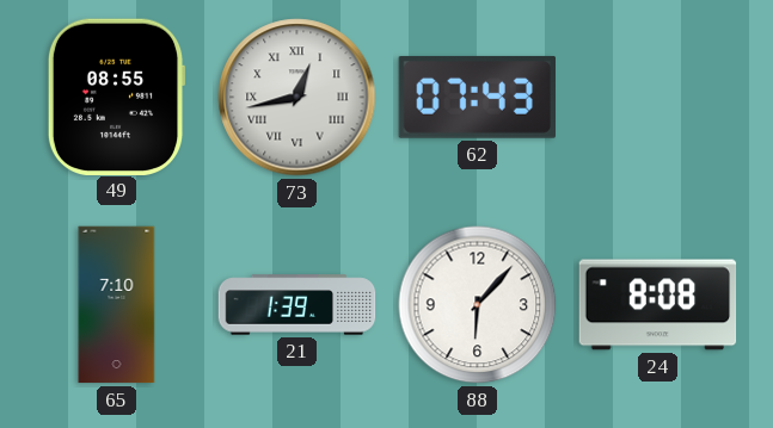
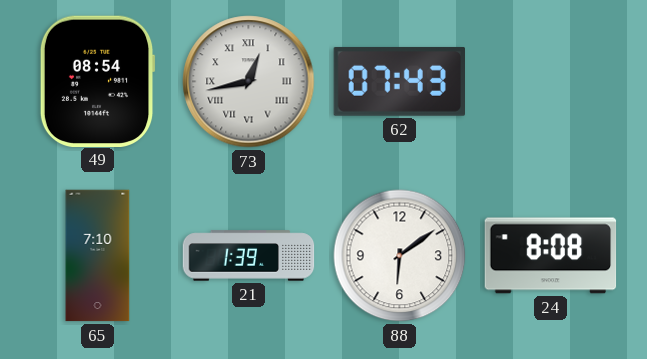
49: 08:55 -> 08:54 (97, 81)
88: 6:07 -> 6:09 (400, 256)
